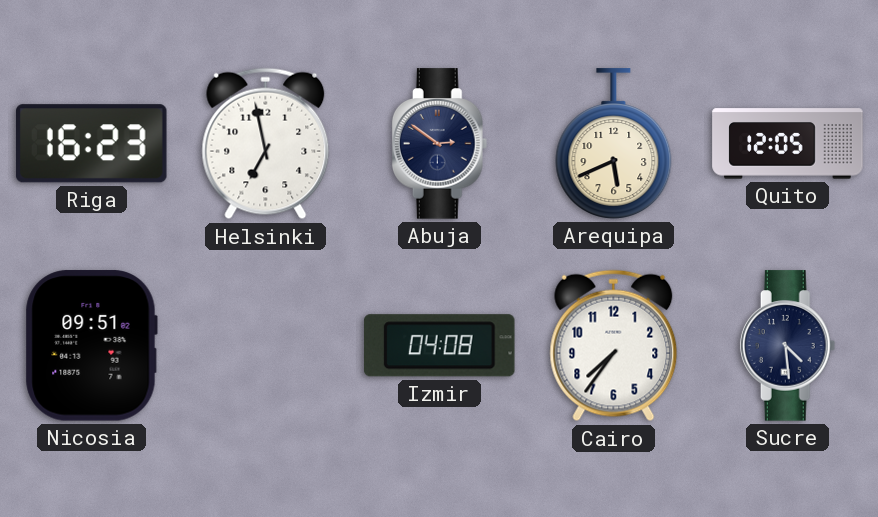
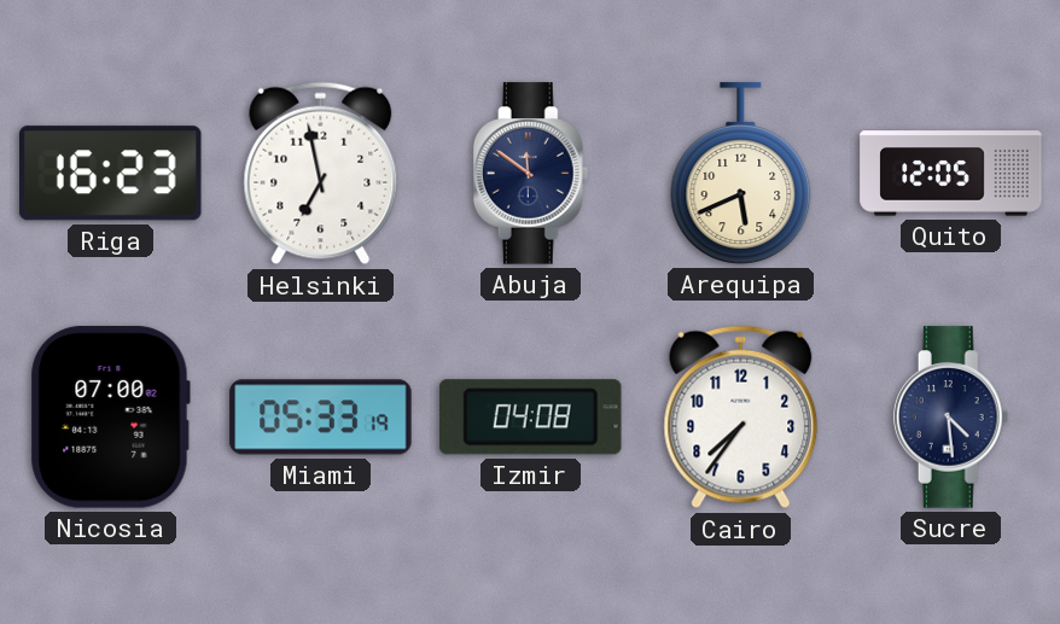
Abuja: 2:51 -> 11:51 (531, 174)
Nicosia: 09:51 -> 07:00 (110, 418)
Miami: none -> 05:33 (321, 418)
